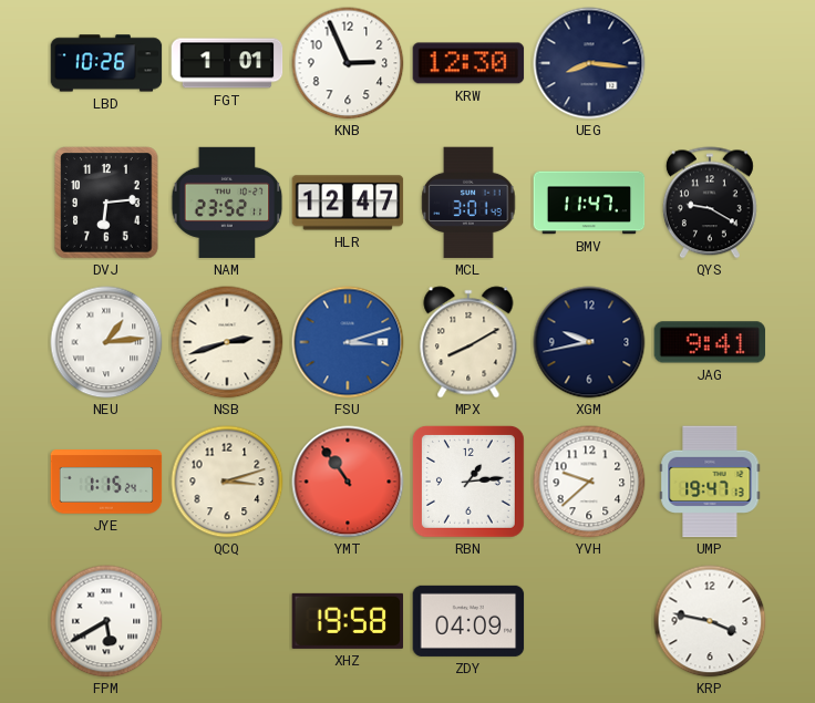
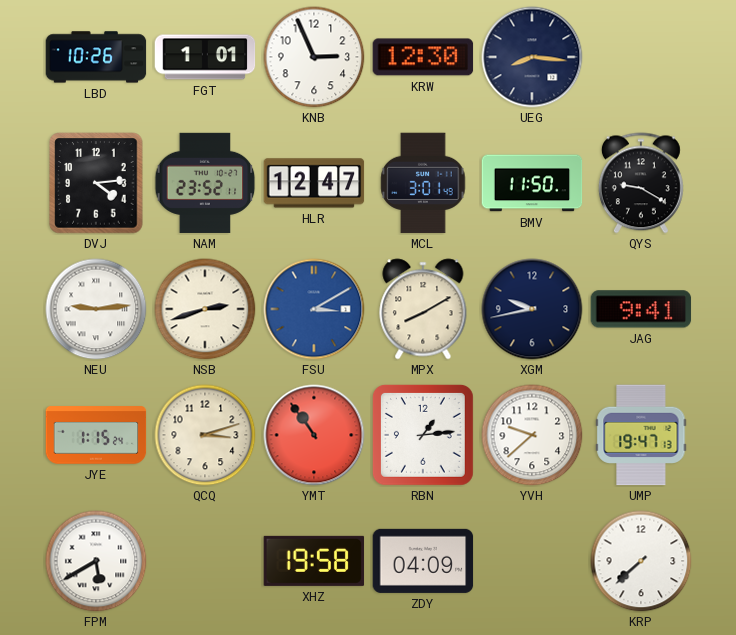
DVJ: 6:14 -> 4:14 (96, 183)
BMV: 11:47 -> 11:50 (532, 183)
NEU: 1:14 -> 9:14 (96, 309)
FSU: 3:12 -> 3:10 (314, 309)
KRP: 3:47 -> 7:38 (641, 561)
